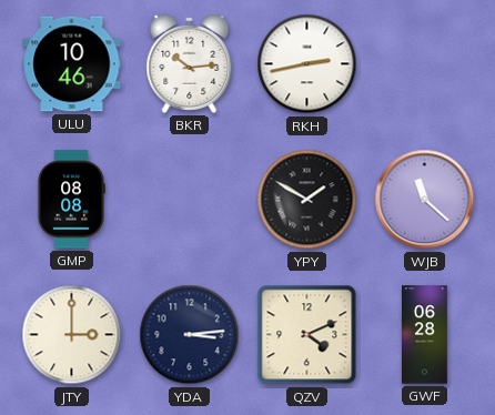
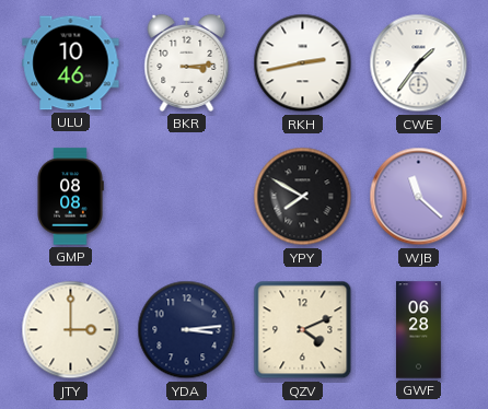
BKR: 10:14 -> 3:14 (187, 62)
CWE: none -> 1:36 (419, 63)
YPY: 1:50 -> 7:50 (303, 197)
